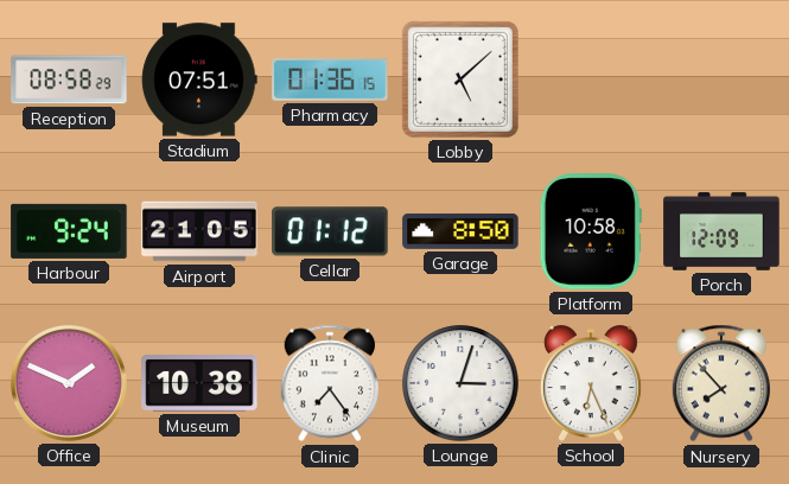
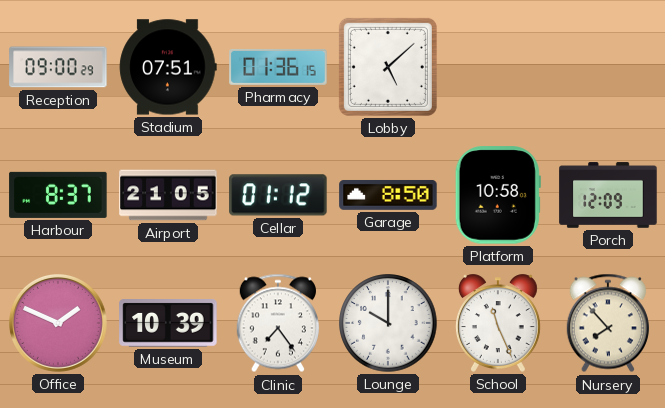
Reception: 08:58 -> 09:00 (58, 67)
Harbour: 9:24 -> 8:37 (58, 195)
Museum: 10:38 -> 10:39 (168, 323)
Lounge: 3:03 -> 10:00 (388, 323)
School: 6:26 -> 11:26 (498, 323)
